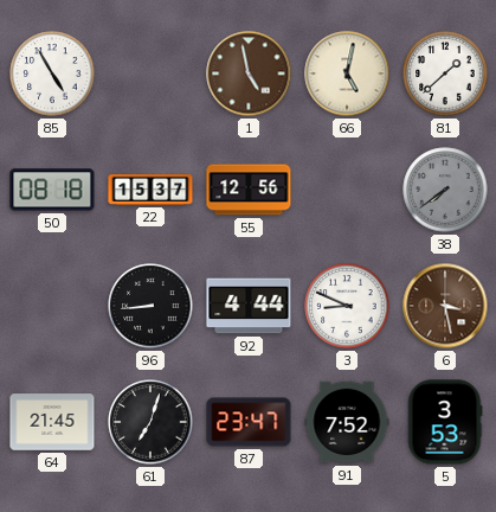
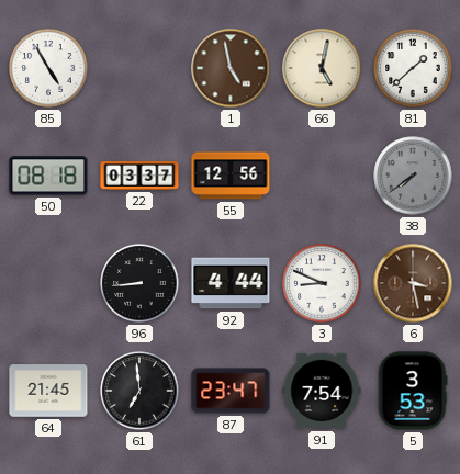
22: 15:37 -> 03:37 (139, 177)
61: 7:03 -> 6:59 (139, 391)
91: 7:52 -> 7:54 (322, 391)
